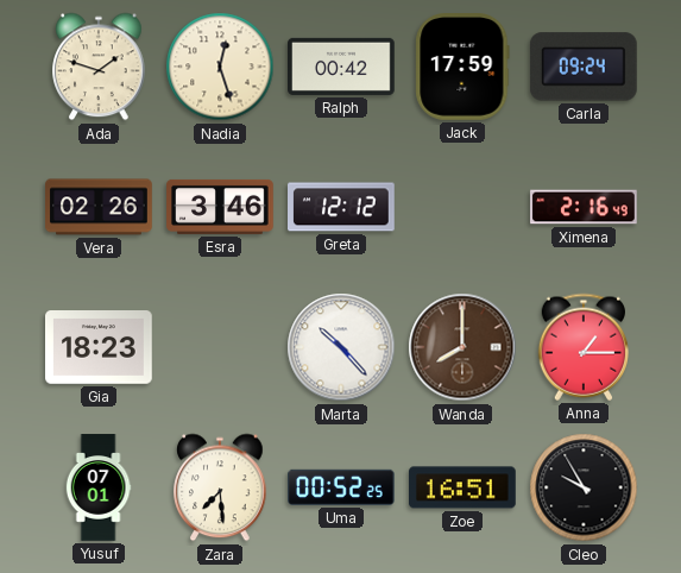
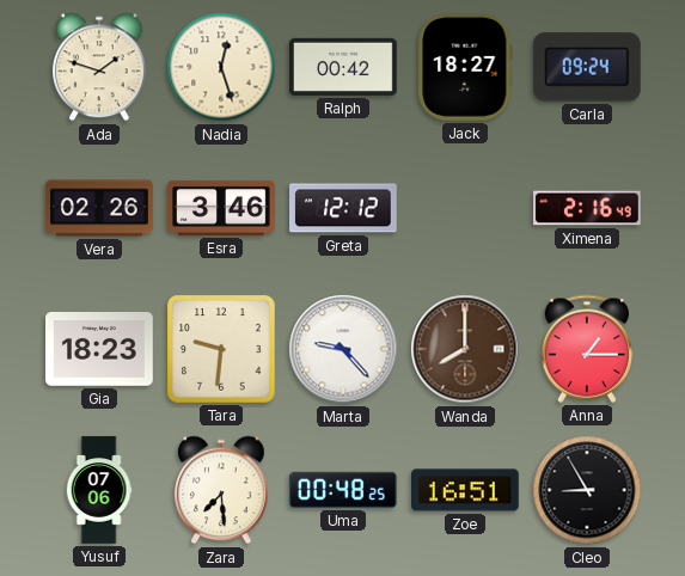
Jack: 17:59 -> 18:27 (465, 68)
Tara: none -> 9:31 (222, 350)
Marta: 10:23 -> 9:23 (343, 349)
Yusuf: 07:01 -> 07:06 (99, 490)
Uma: 00:52 -> 00:48 (344, 490)
Cleo: 9:55 -> 8:55 (587, 490)
